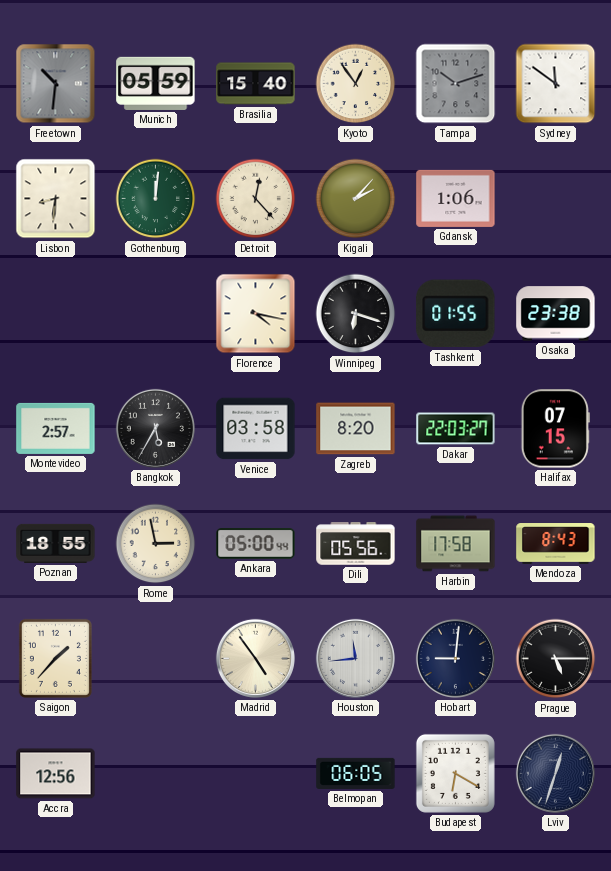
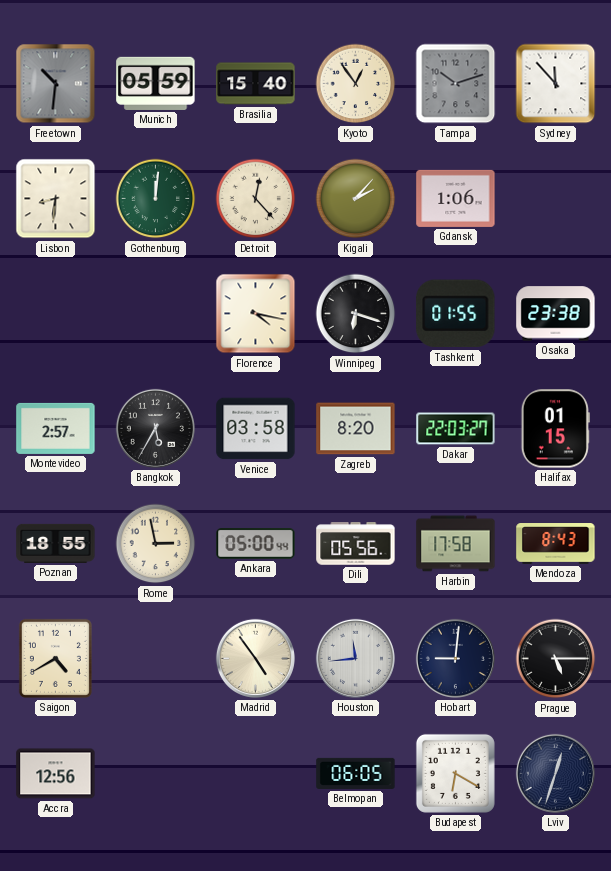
Sydney: 11:51 -> 11:53 (556, 84)
Halifax: 07:15 -> 01:15 (555, 429)
Saigon: 1:37 -> 4:40 (55, 658)
